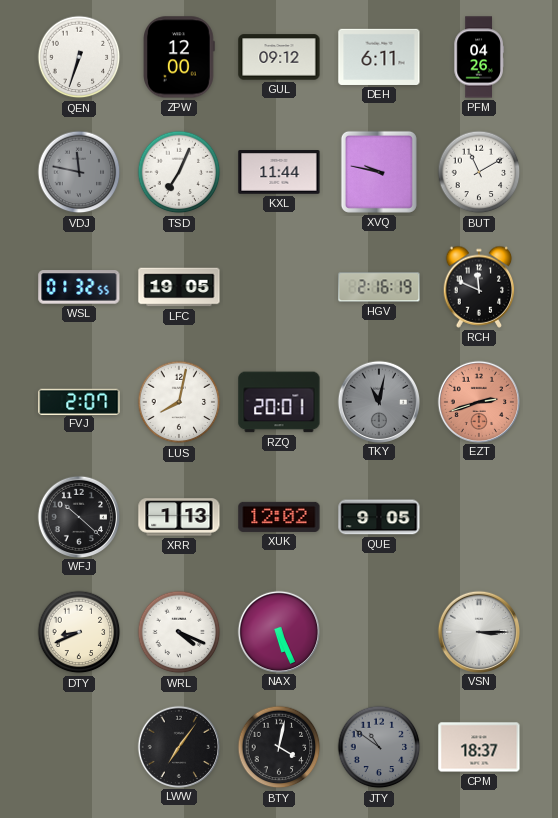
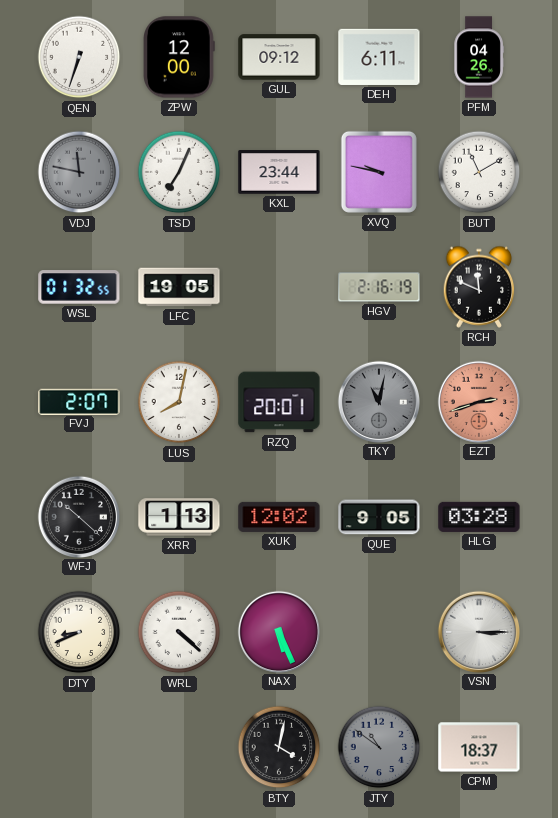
KXL: 11:44 -> 23:44 (279, 172)
HLG: none -> 03:28 (479, 517)
WRL: 4:19 -> 4:22 (179, 632)
LWW: 7:06 -> none (178, 746)
